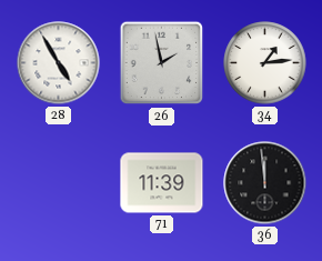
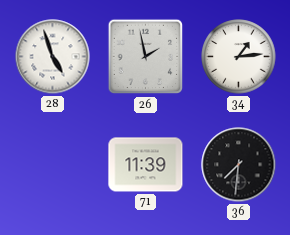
28: 4:55 -> 4:57 (53, 57)
36: 11:59 -> 7:31 (239, 165)
